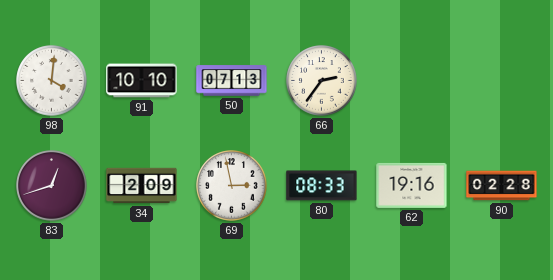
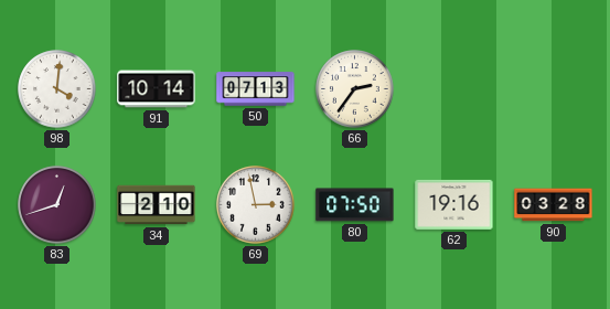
91: 10:10 -> 10:14 (157, 89)
34: 2:09 -> 2:10 (157, 205)
80: 08:33 -> 07:50 (355, 205)
90: 02:28 -> 03:28 (554, 205)
